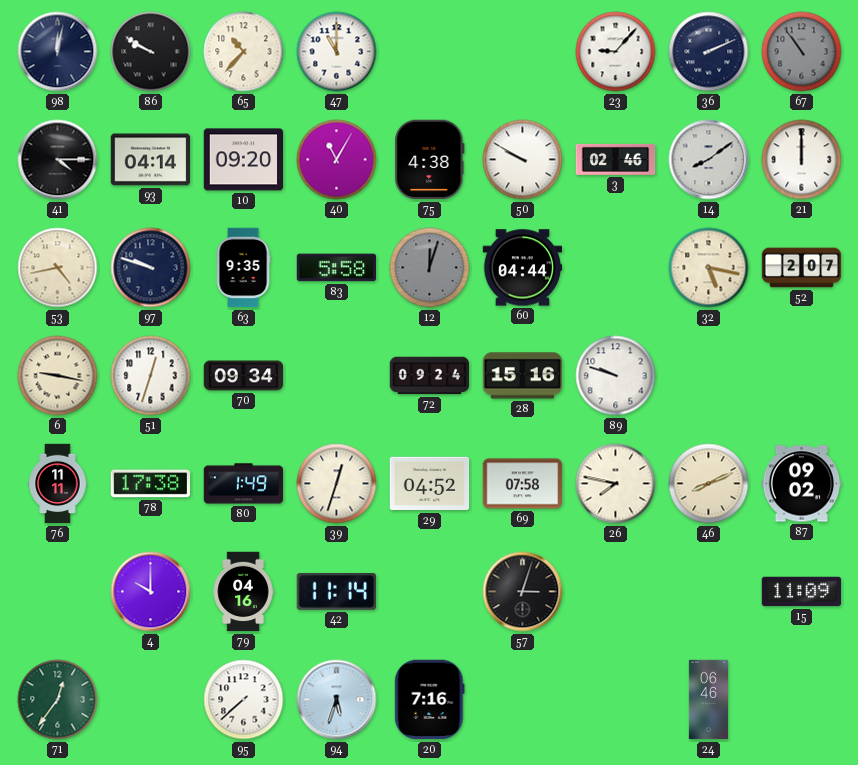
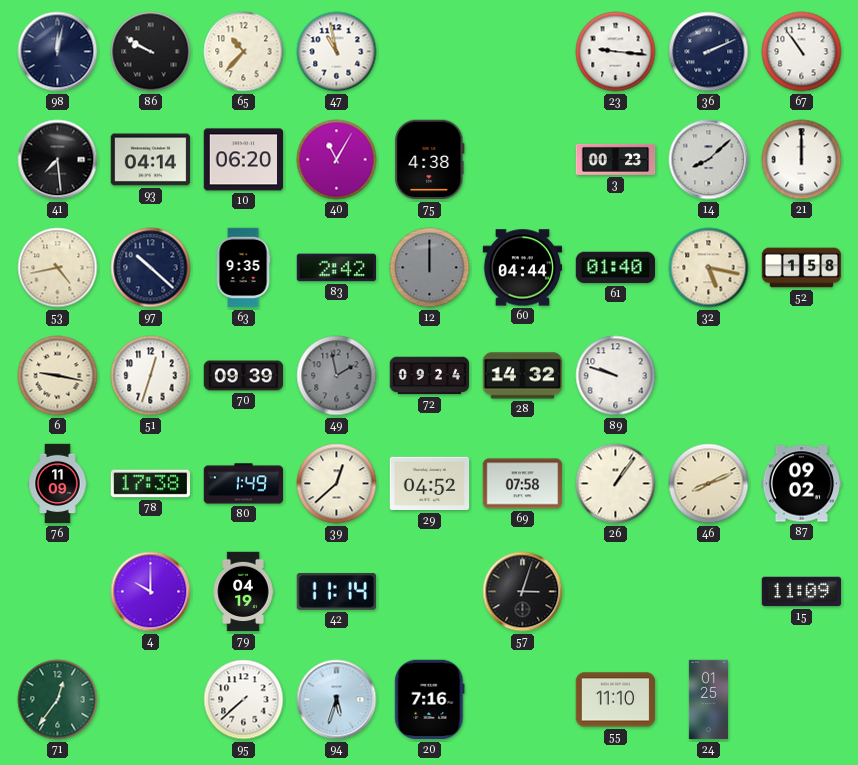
47: 11:00 -> 10:58 (337, 52)
23: 9:07 -> 9:16 (616, 52)
67 dial: grey -> white (802, 52)
41: 4:15 -> 7:29 (58, 160)
10: 09:20 -> 06:20 (244, 160)
50: 9:50 -> none (523, 160)
3: 02:46 -> 00:23 (616, 159)
14: 8:09 -> 8:08 (709, 160)
97: 9:48 -> 10:22 (151, 268)
83: 5:58 -> 2:42 (337, 268)
12: 12:03 -> 12:00 (430, 268)
61: none -> 01:40 (616, 268)
52: 2:07 -> 1:58 (802, 268)
70: 09:34 -> 09:39 (244, 376)
49: none -> 1:58 (337, 376)
28: 15:16 -> 14:32 (523, 376)
76: 11:11 -> 11:09 (58, 484)
39: 12:33 -> 12:38 (337, 484)
26: 7:47 -> 1:06 (616, 484)
79: 04:16 -> 04:19 (243, 592)
55: none -> 11:10 (616, 700)
24: 06:46 -> 01:25 (708, 700)
